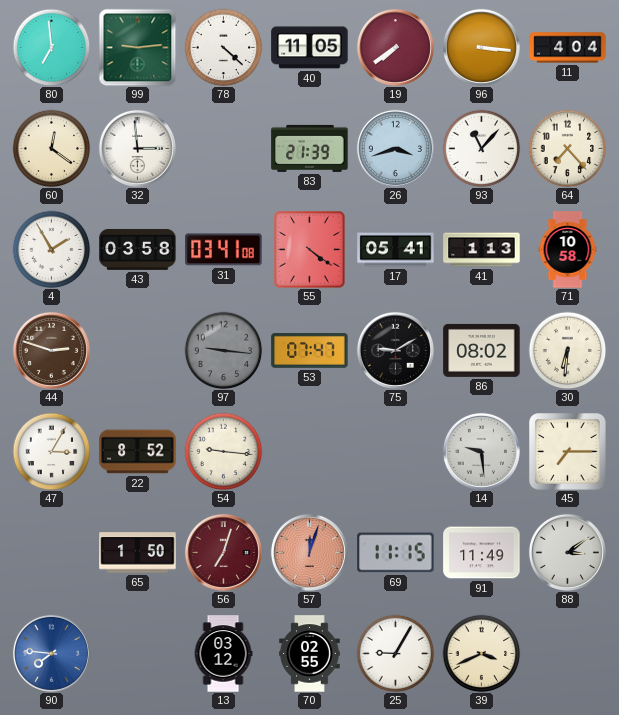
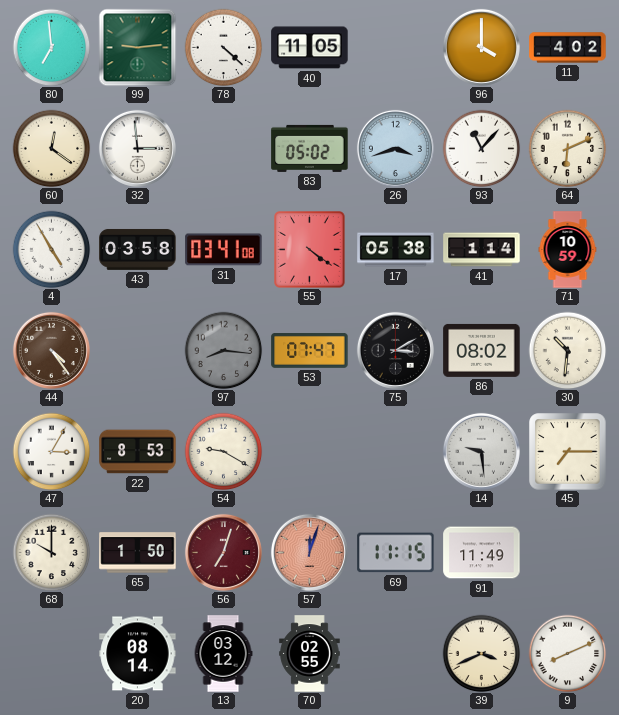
19: 7:39 -> none (395, 47)
96: 3:16 -> 4:00 (481, 47)
11: 4:04 -> 4:02 (568, 48)
83: 21:39 -> 05:02 (310, 148)
64: 7:23 -> 6:11 (567, 148)
4: 1:55 -> 4:55 (51, 249)
17: 05:41 -> 05:38 (396, 250)
41: 1:13 -> 1:14 (482, 250)
71: 10:58 -> 10:59 (568, 250)
44: 2:48 -> 4:24 (51, 350)
97: 9:16 -> 8:16 (223, 350)
75: 9:10 -> 3:10 (395, 350)
30: 6:31 -> 10:31 (567, 350)
22: 8:52 -> 8:53 (138, 452)
54: 9:16 -> 9:20 (223, 451)
68: none -> 10:00 (51, 552)
88: 3:09 -> none (567, 552)
90: 7:46 -> none (51, 653)
20: none -> 08:14 (138, 654)
25: 9:05 -> none (395, 653)
9: none -> 8:11 (567, 653)
